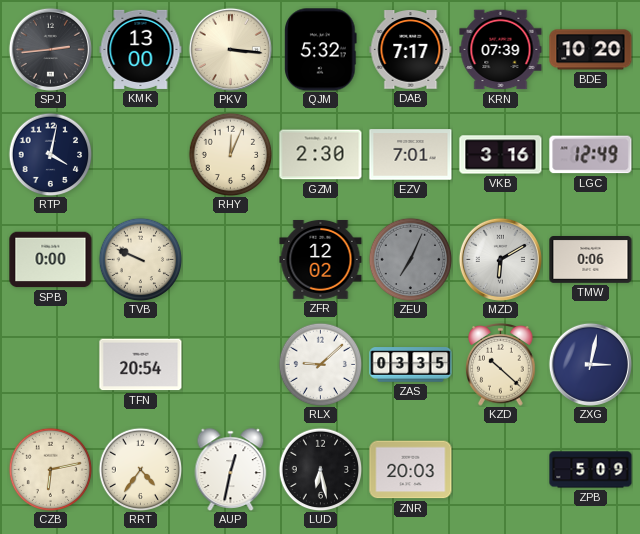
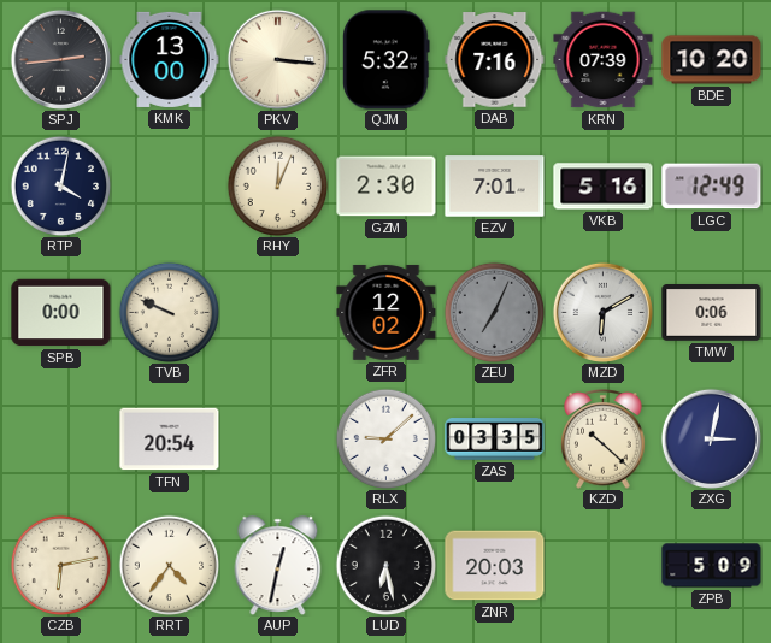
DAB: 7:17 -> 7:16 (495, 60)
VKB: 3:16 -> 5:16 (604, 187)
